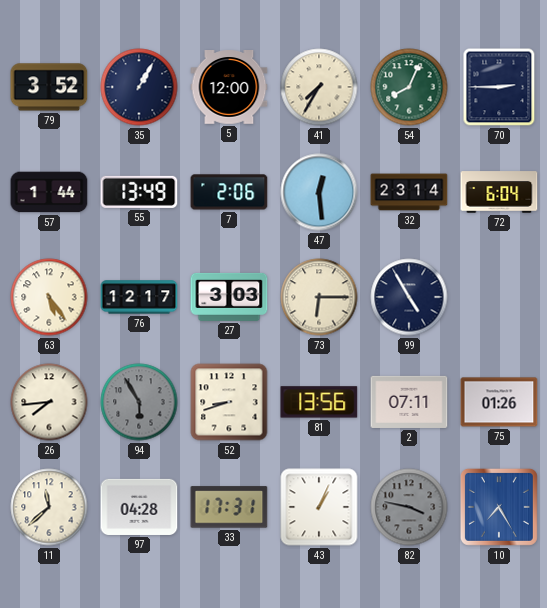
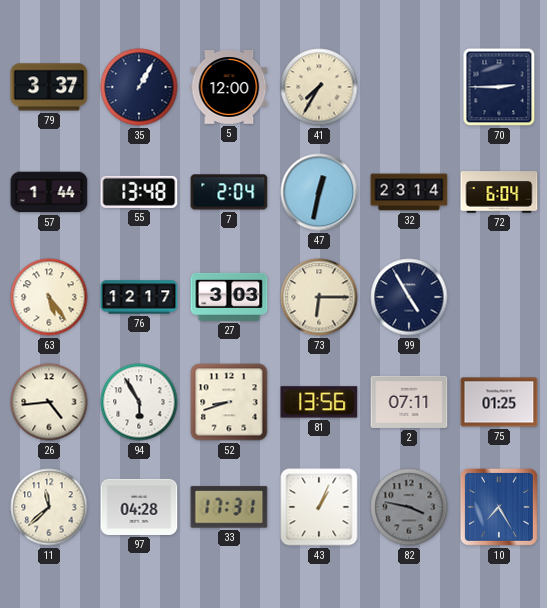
79: 3:52 -> 3:37 (49, 87)
54: 8:04 -> none (409, 87)
55: 13:49 -> 13:48 (139, 192)
7: 2:06 -> 2:04 (229, 192)
47: 12:29 -> 12:32 (319, 192)
26: 7:44 -> 4:44 (49, 402)
94 dial: grey -> white (139, 402)
75: 01:26 -> 01:25 (499, 402)
